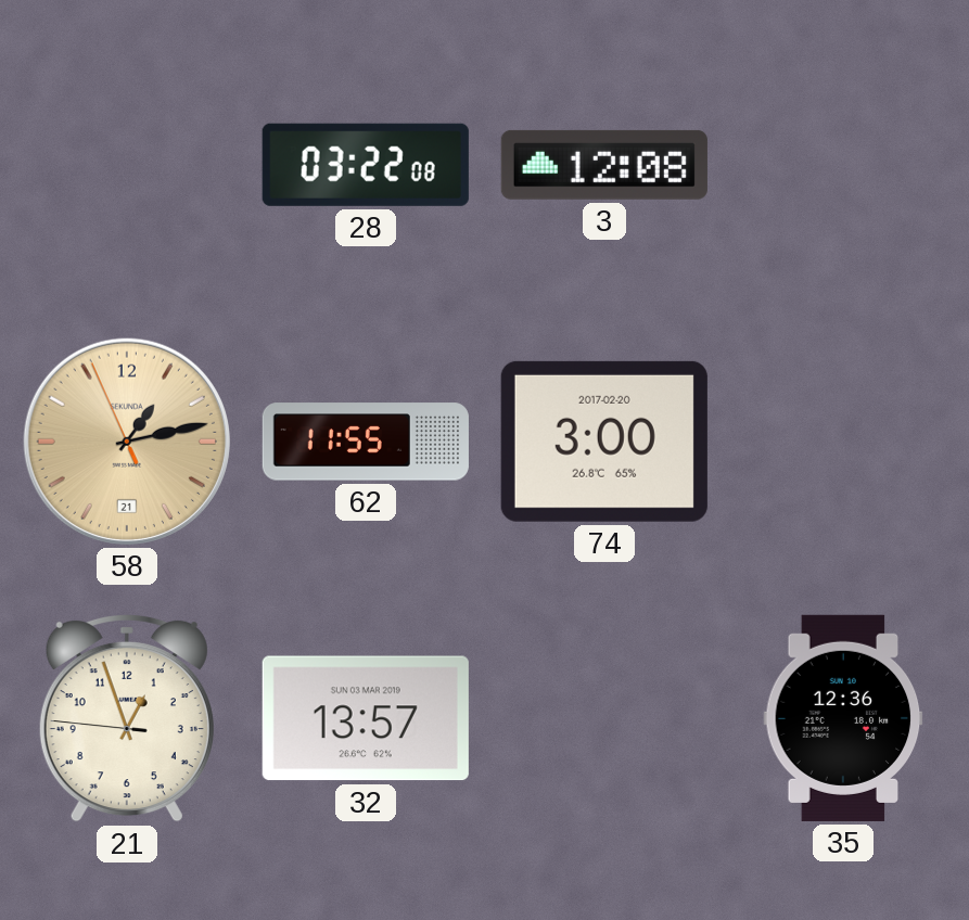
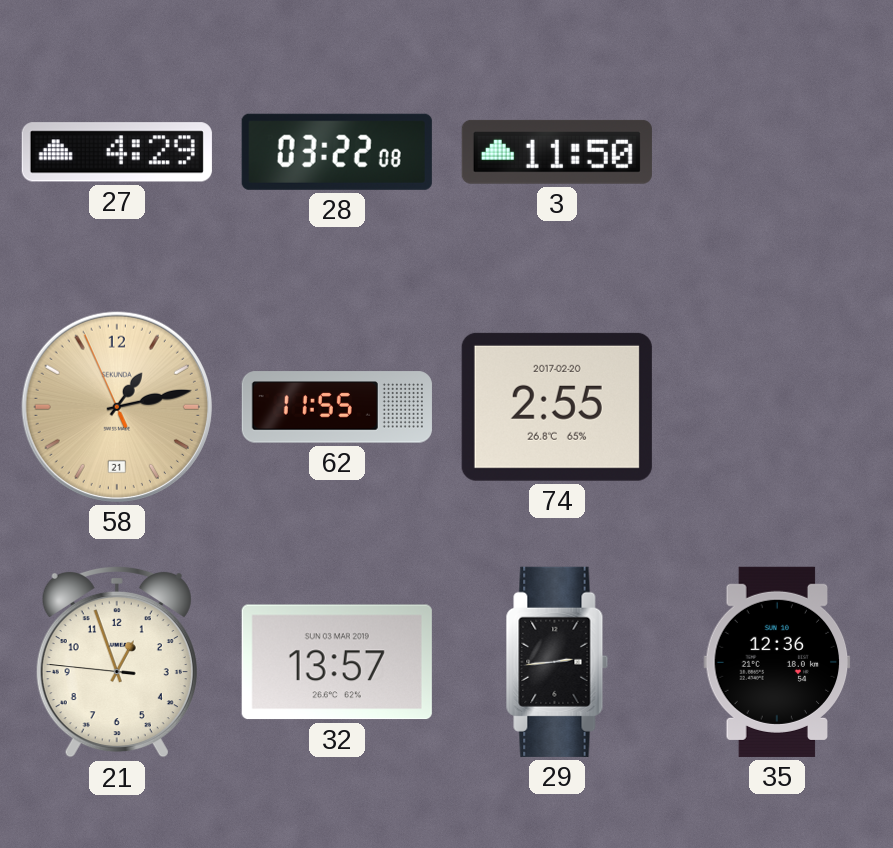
27: none -> 4:29 (117, 152)
3: 12:08 -> 11:50 (557, 152)
74: 3:00 -> 2:55 (557, 407)
29: none -> 2:44 (557, 662)
